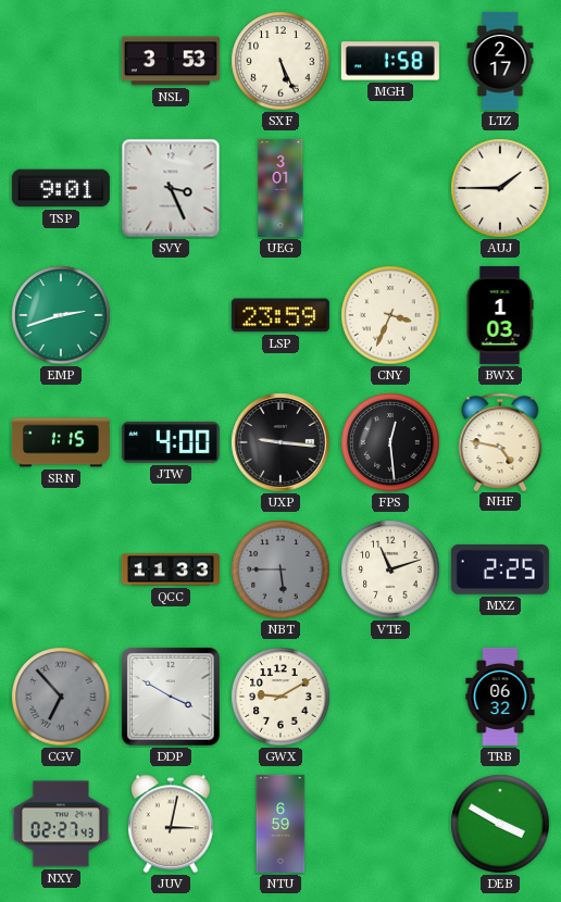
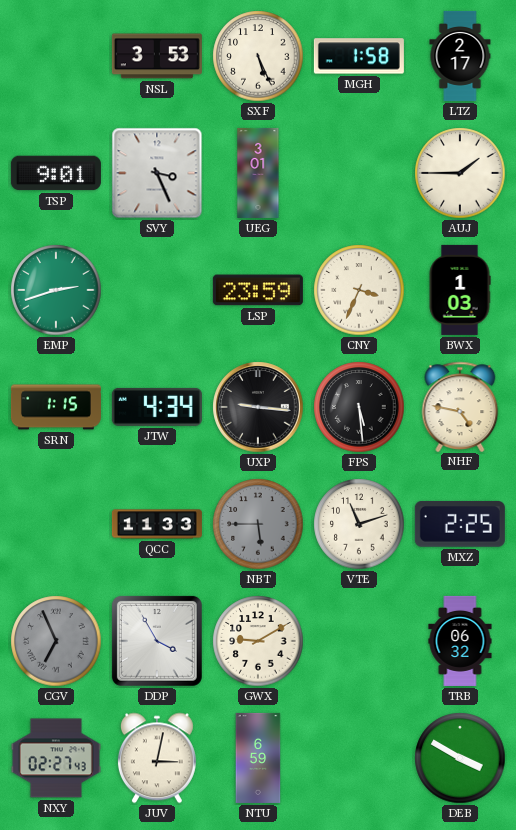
JTW: 4:00 -> 4:34 (157, 407)
FPS: 12:29 -> 5:29 (359, 407)
CGV: 6:53 -> 6:56 (56, 641)
DDP: 3:50 -> 3:55 (157, 641)
